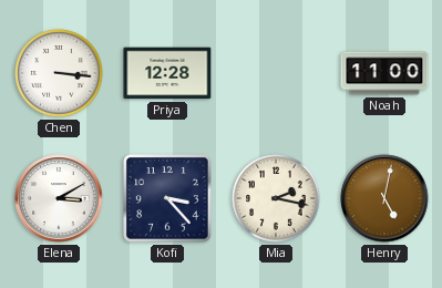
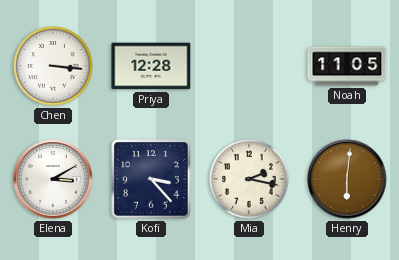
Noah: 11:00 -> 11:05 (347, 66)
Henry: 5:02 -> 6:01 (347, 179)
